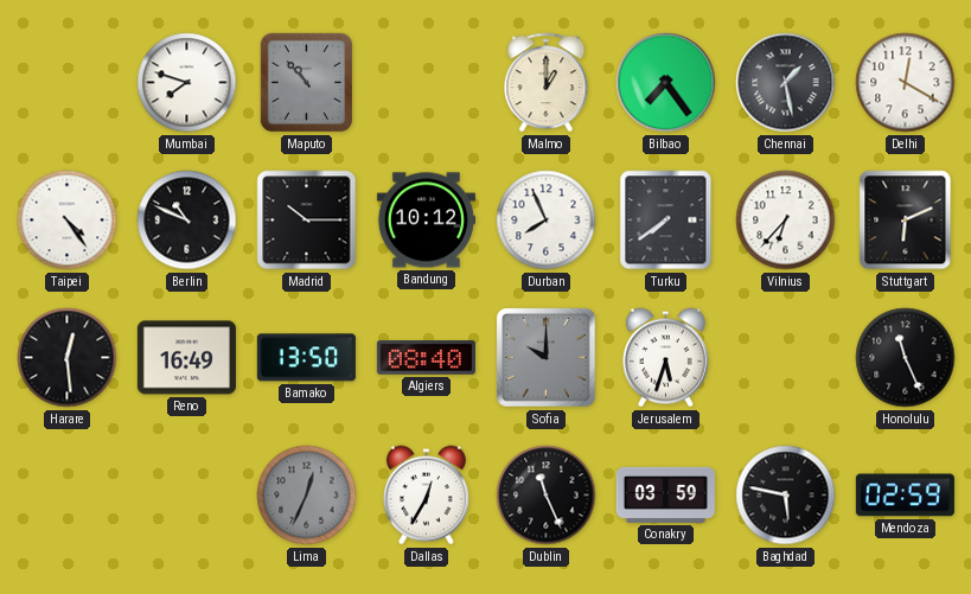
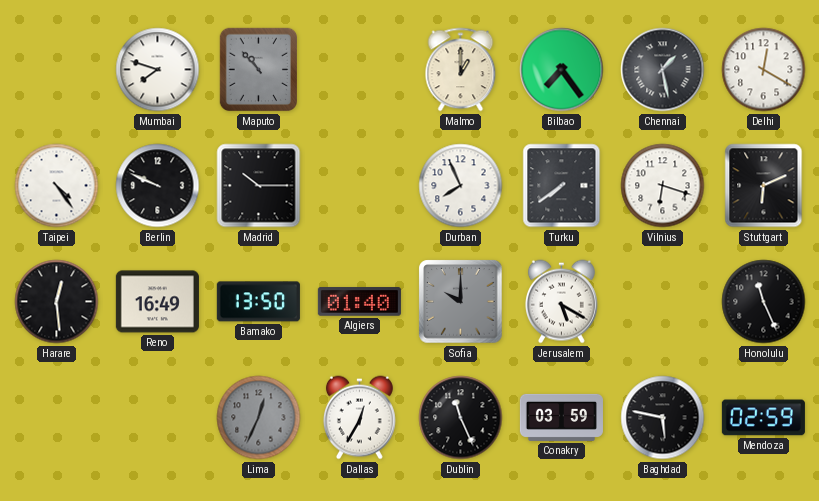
Berlin: 10:49 -> 9:49 (158, 186)
Bandung: 10:12 -> none (426, 221)
Vilnius: 6:37 -> 6:18 (663, 186)
Algiers: 08:40 -> 01:40 (359, 302)
Jerusalem: 5:33 -> 5:20 (561, 302)
